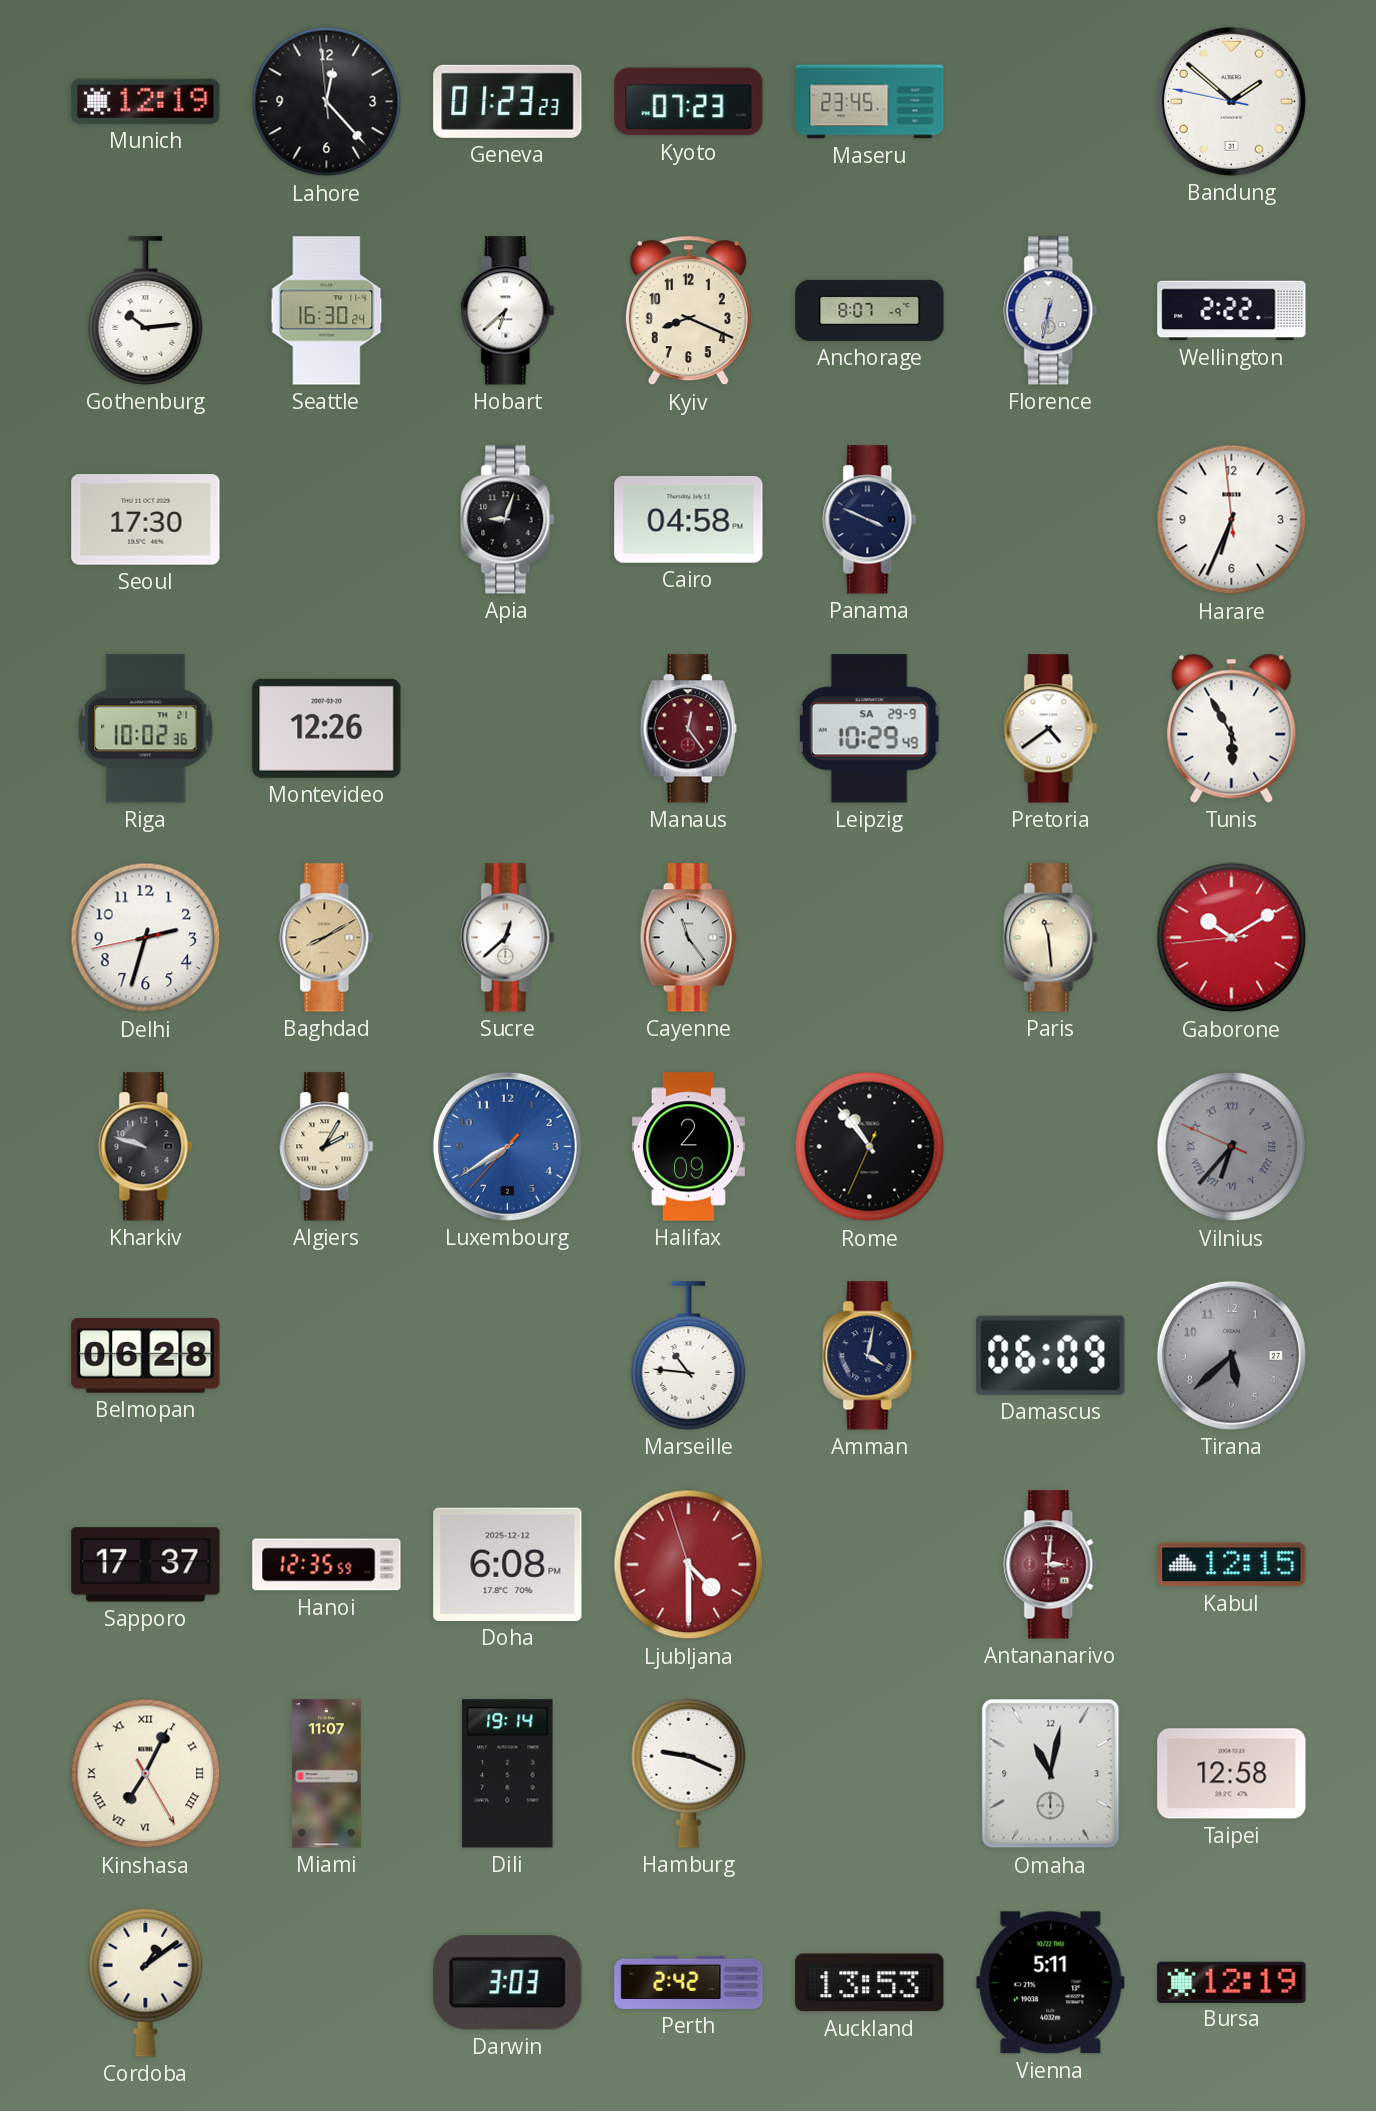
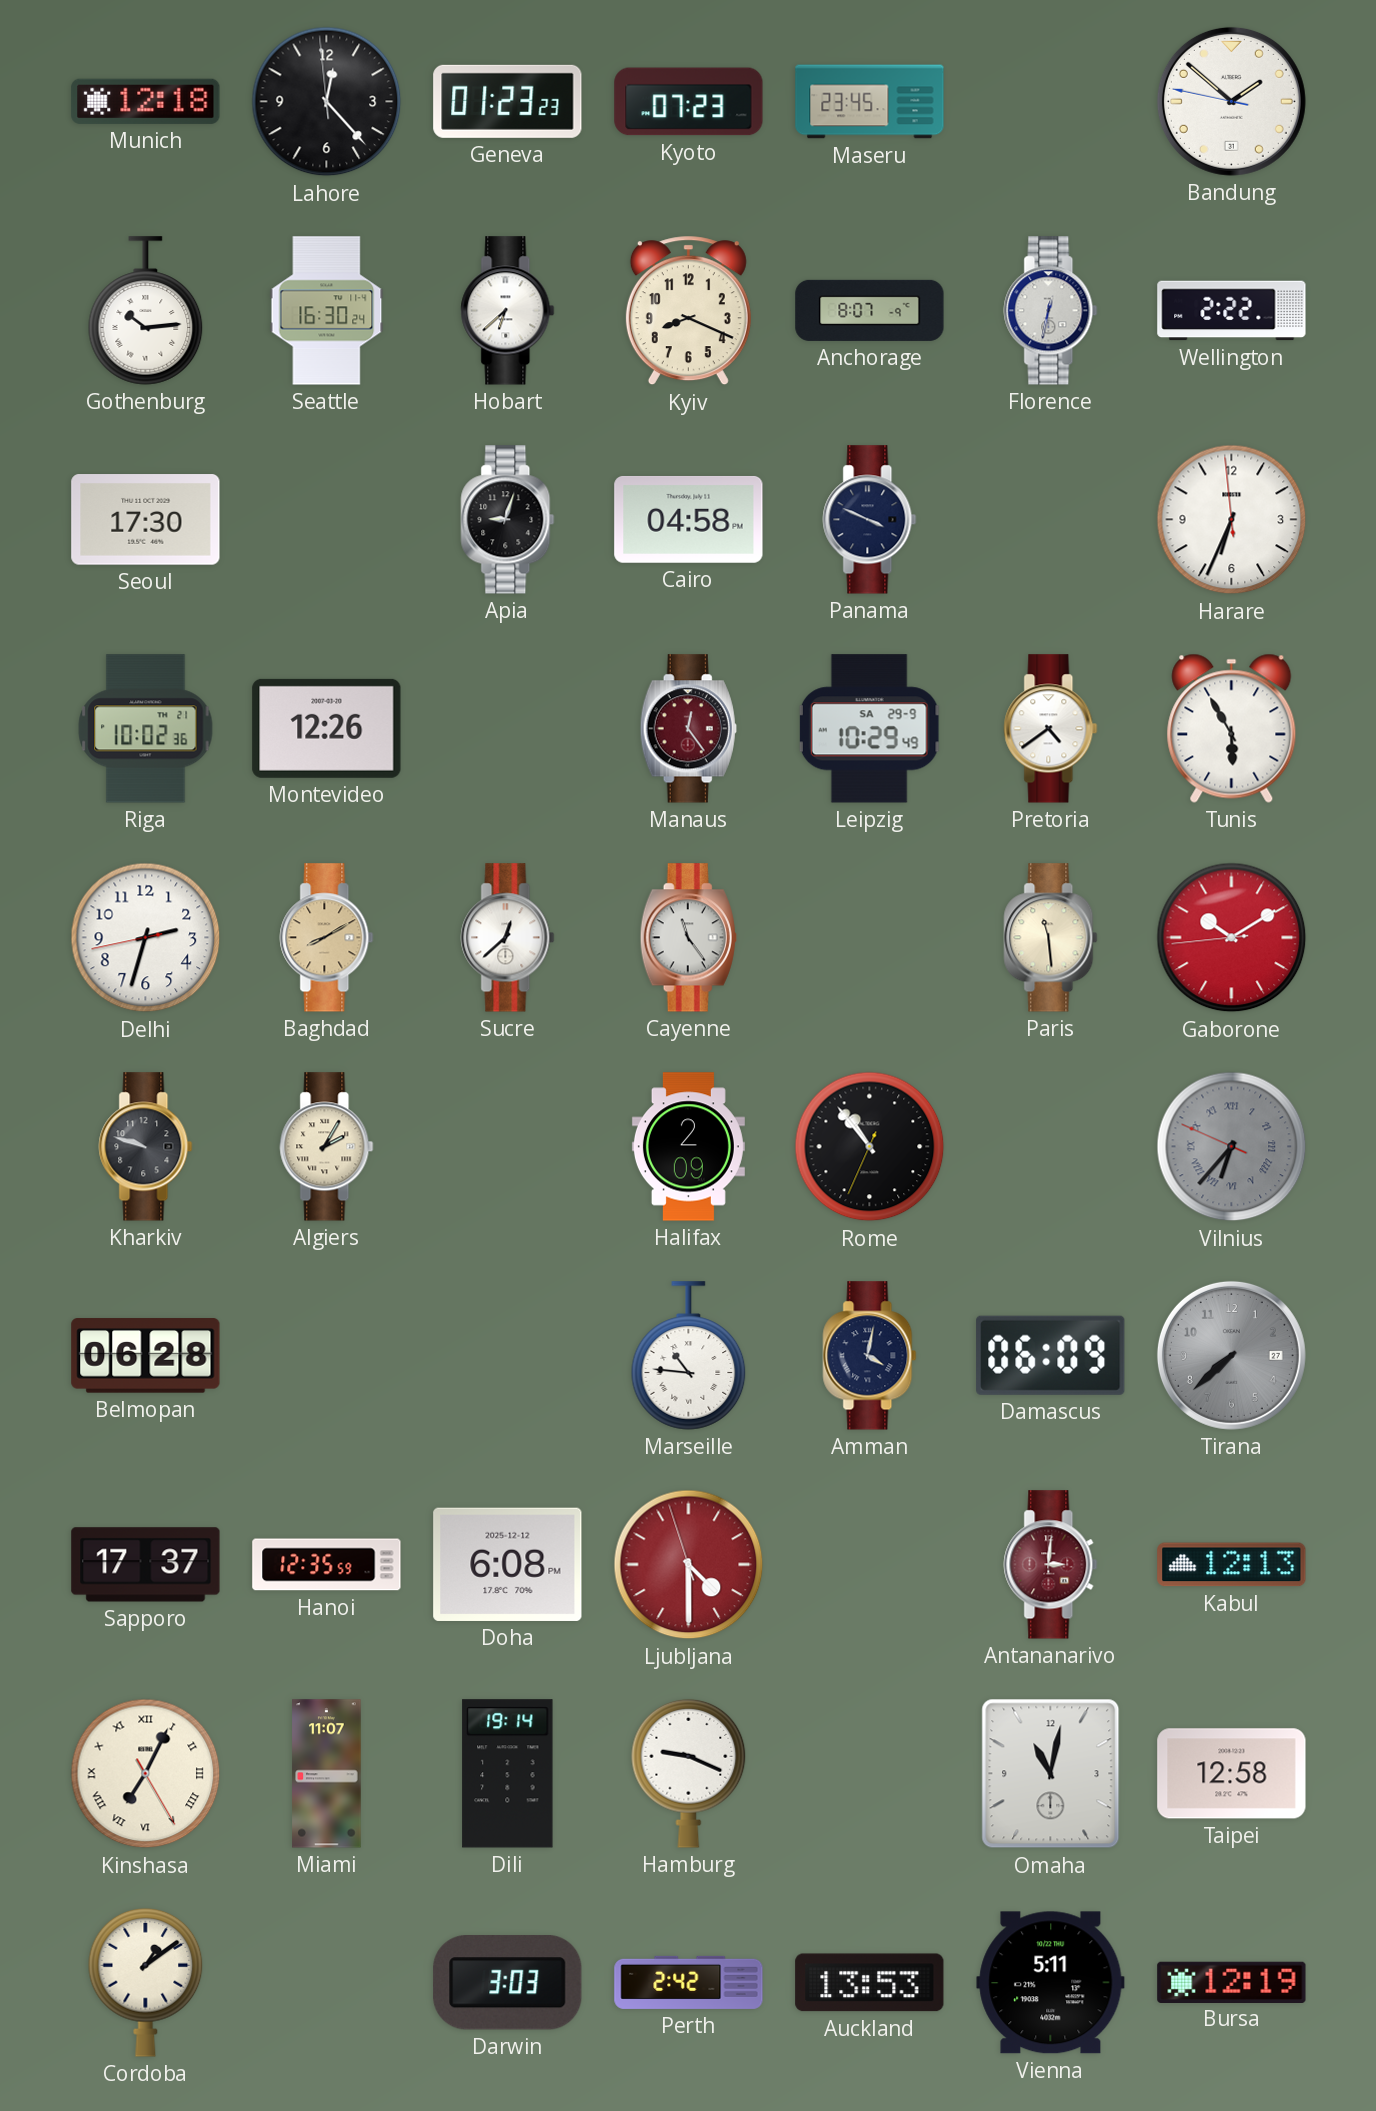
Munich: 12:19 -> 12:18 (146, 101)
Luxembourg: 7:39 -> none (507, 1146)
Tirana: 5:38 -> 7:38 (1231, 1355)
Kabul: 12:15 -> 12:13 (1232, 1565)
